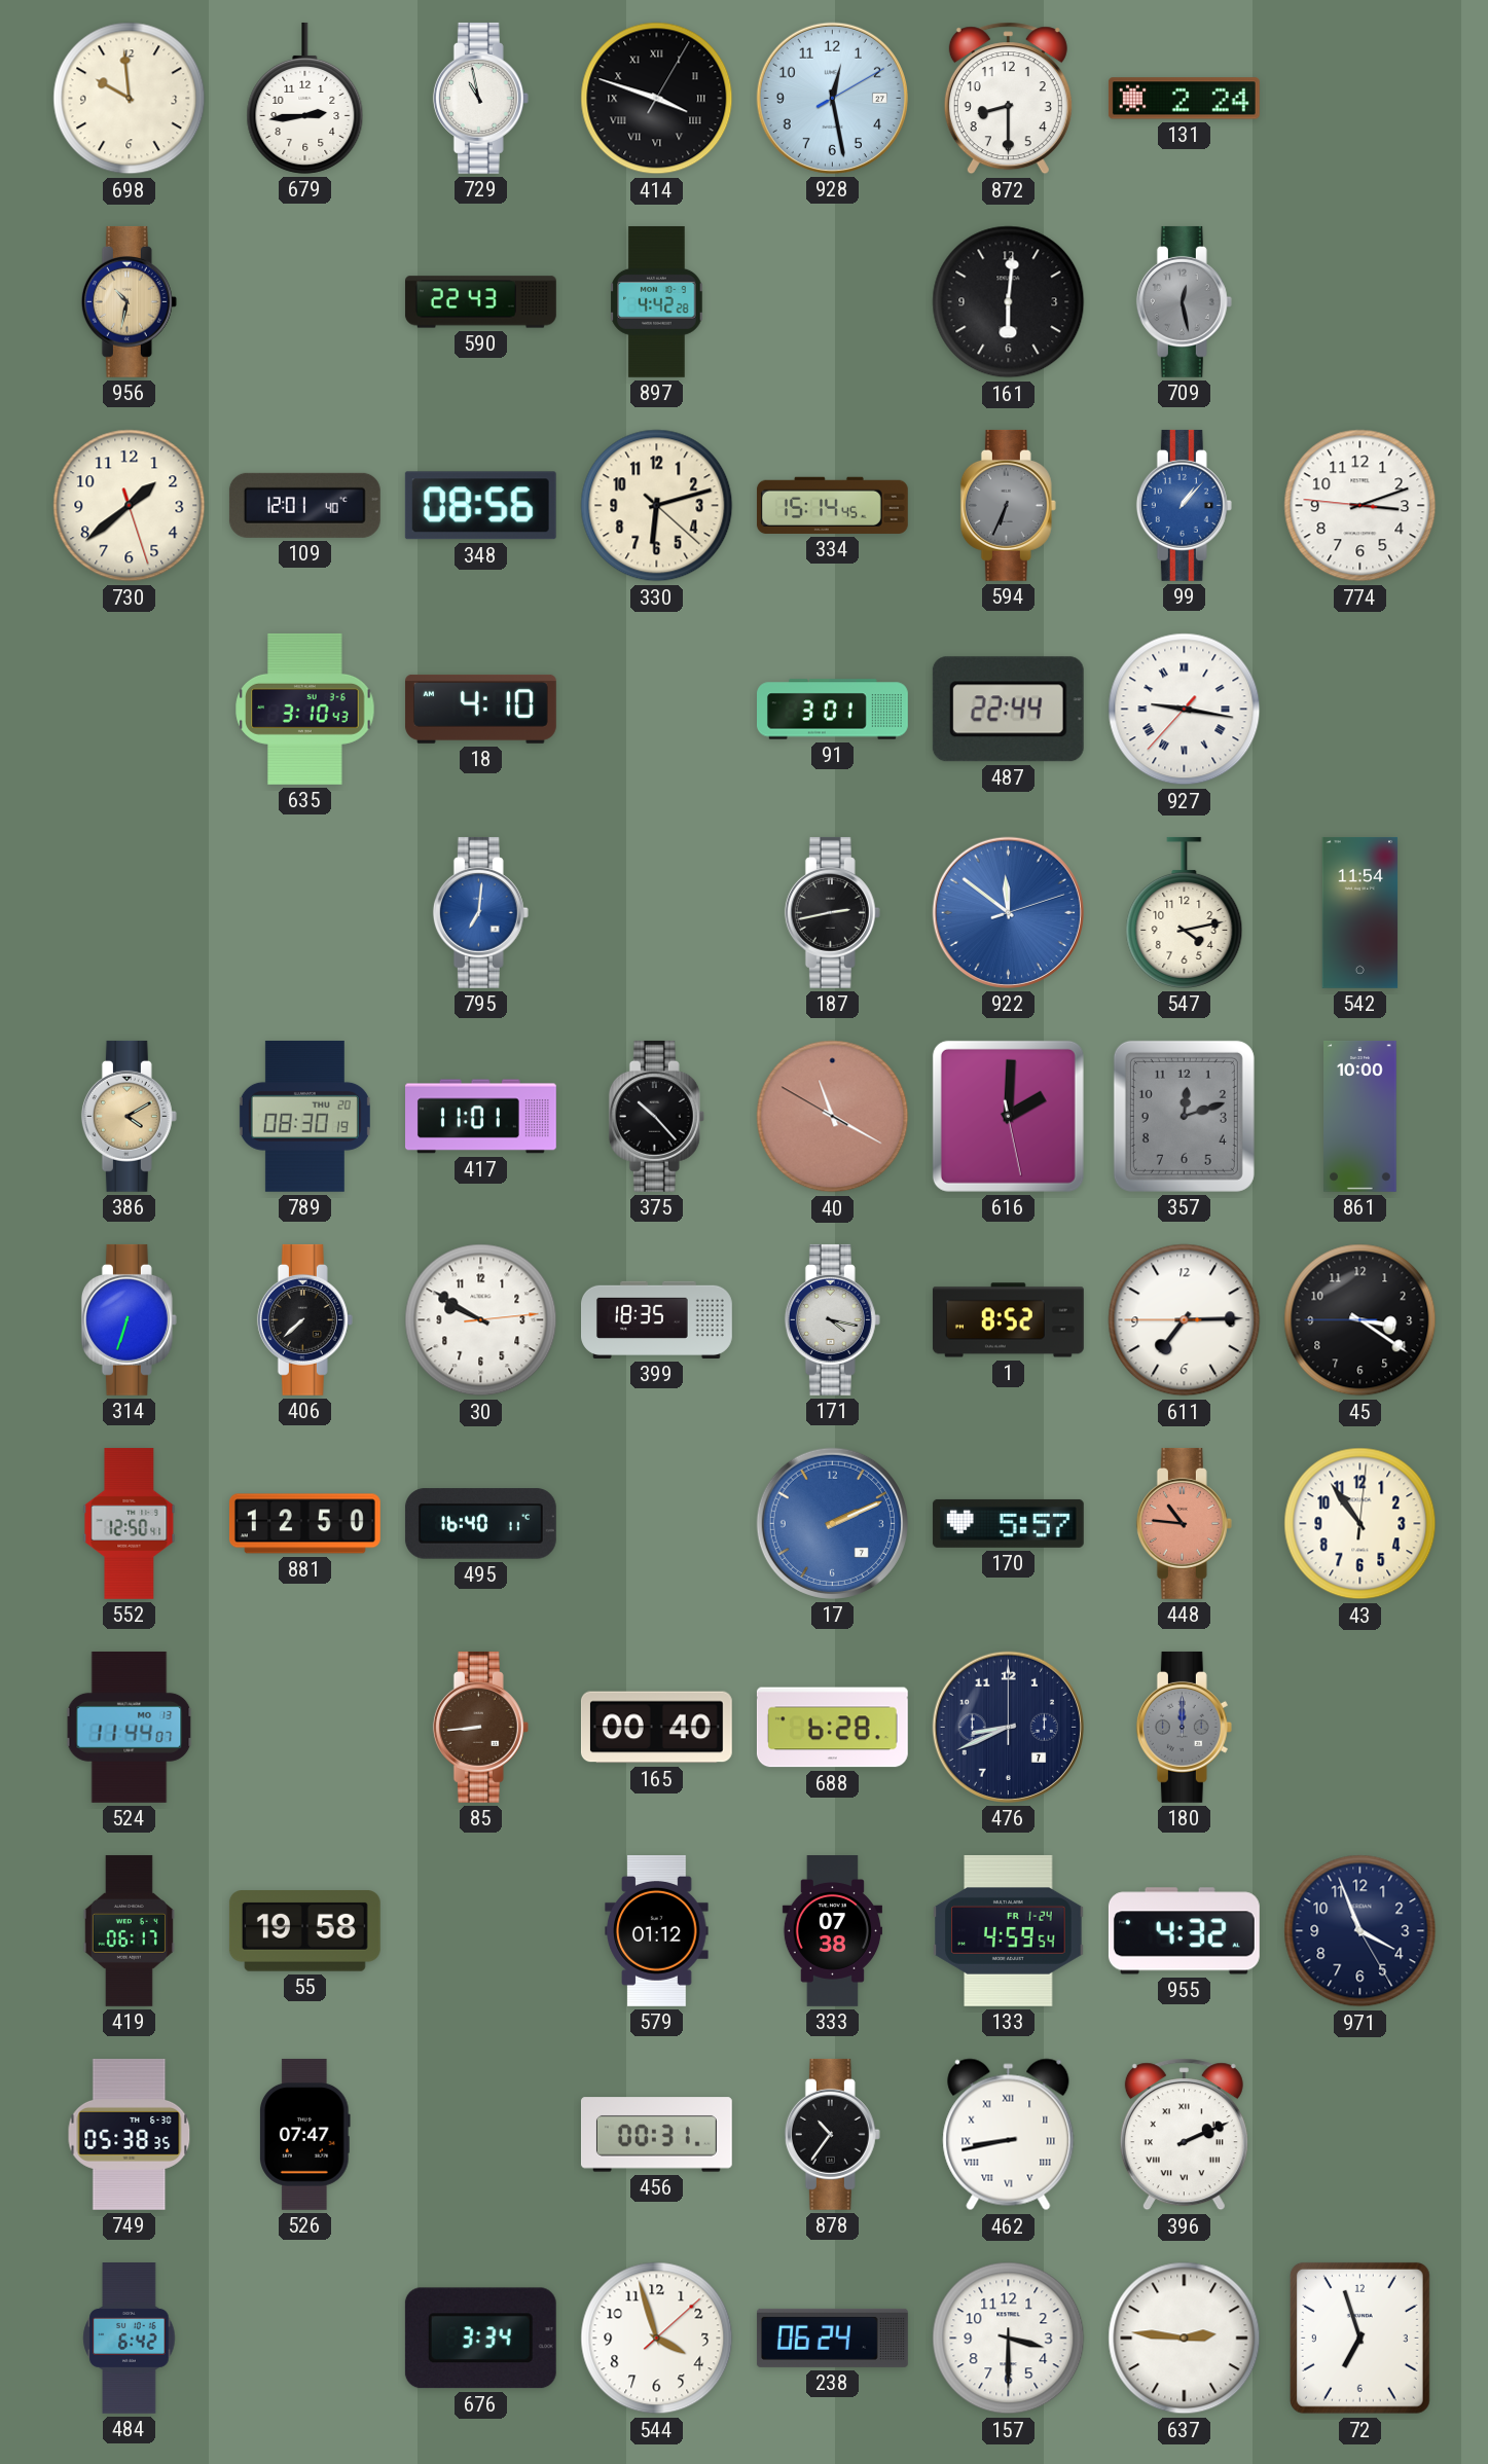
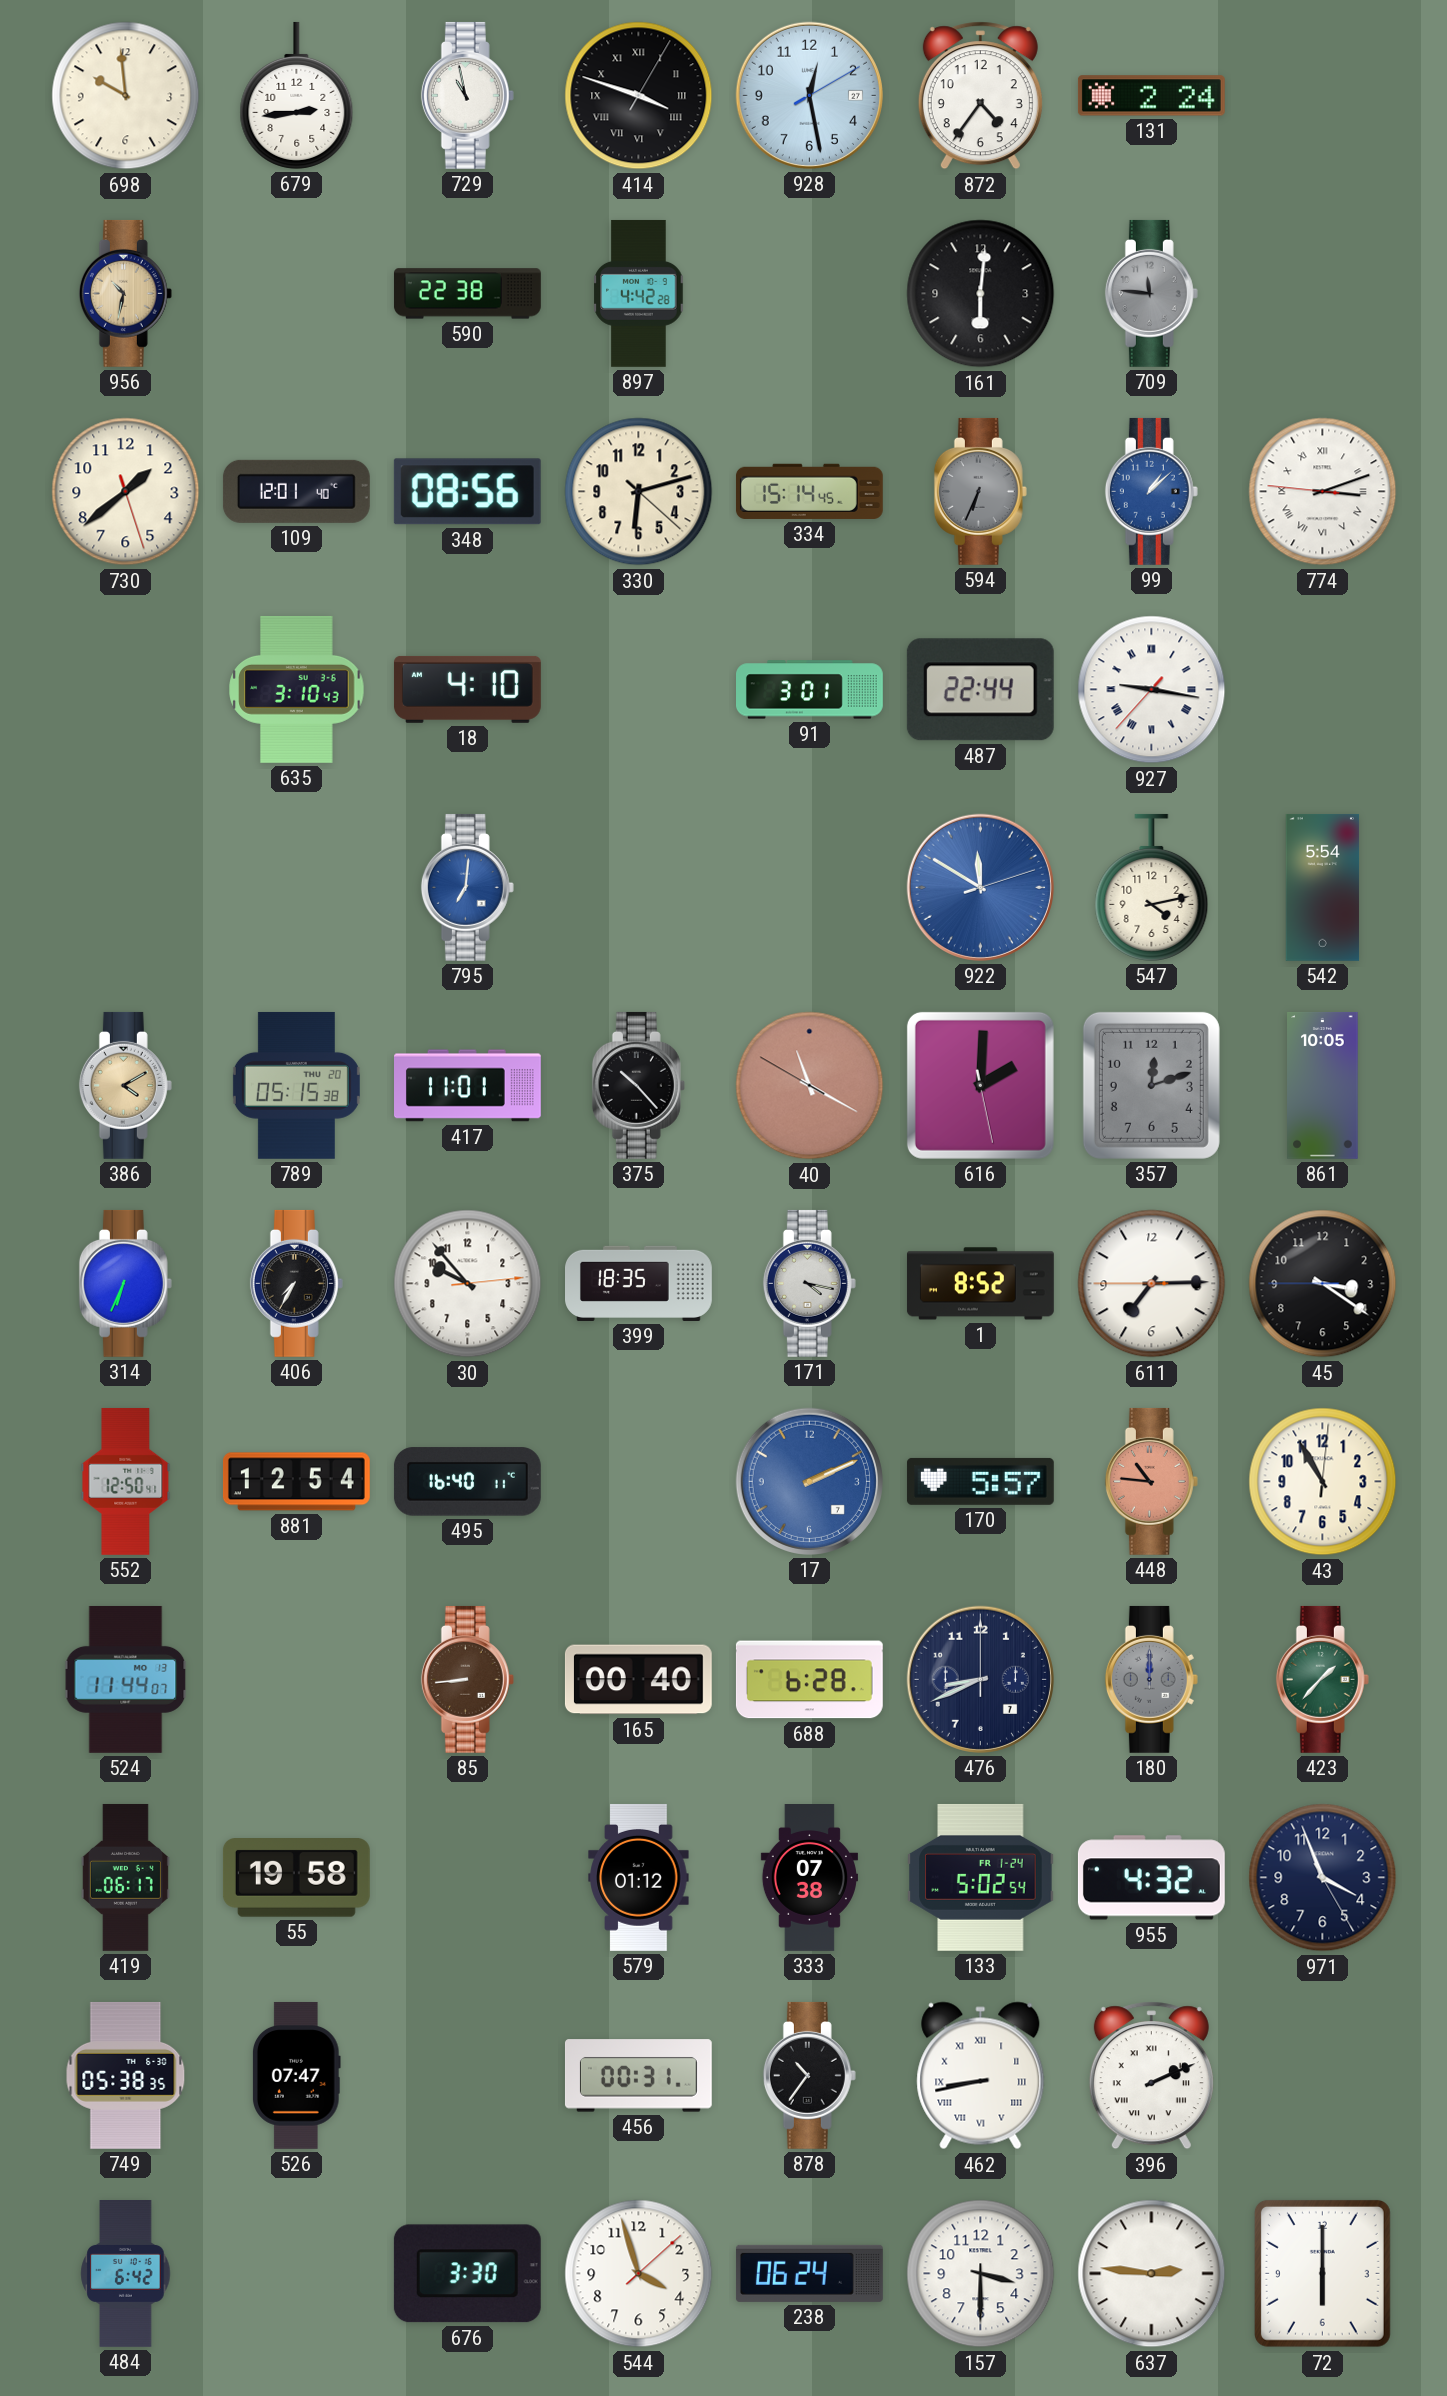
872: 8:30 -> 4:36 (980, 96)
590: 22:43 -> 22:38 (467, 294)
709: 12:28 -> 11:46 (1151, 293)
99: 1:07 -> 1:08 (1151, 491)
774 numerals: Arabic -> Roman (1323, 492)
187: 2:43 -> none (832, 912)
922: 11:51 -> 11:50 (980, 887)
542: 11:54 -> 5:54 (1323, 887)
789: 08:30 -> 05:15 (296, 1085)
861: 10:00 -> 10:05 (1323, 1085)
314: 6:33 -> 6:34 (125, 1283)
406: 7:38 -> 7:35 (296, 1283)
30: 9:50 -> 9:53 (468, 1284)
881: 12:50 -> 12:54 (296, 1482)
43: 10:54 -> 10:55 (1323, 1482)
423: none -> 1:37 (1322, 1679)
133: 4:59 -> 5:02 (981, 1877)
676: 3:34 -> 3:30 (467, 2274)
72: 6:57 -> 6:00 (1322, 2273)
